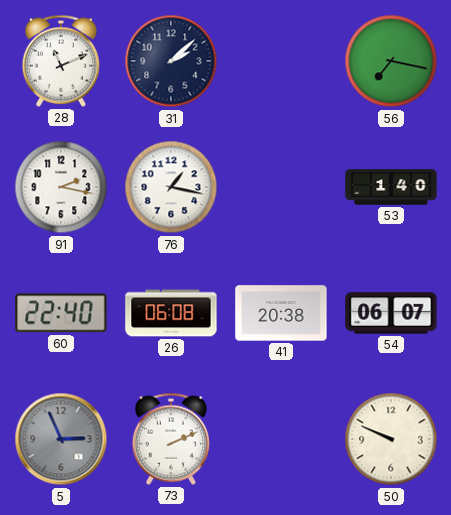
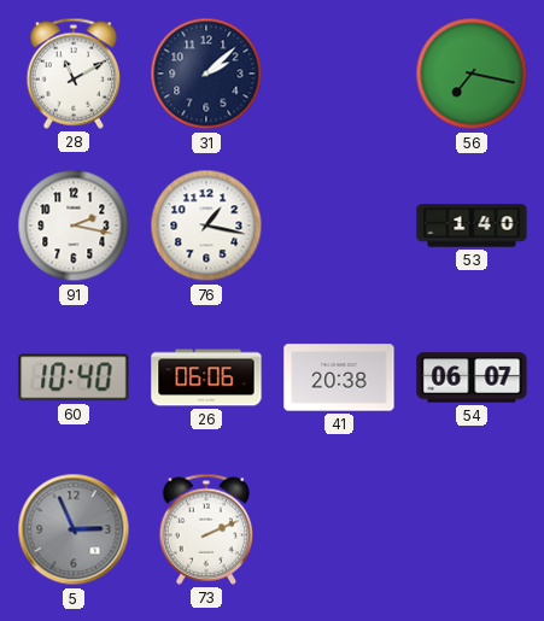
28: 11:11 -> 11:10 (74, 74)
60: 22:40 -> 10:40 (74, 377)
26: 06:08 -> 06:06 (206, 377)
50: 9:49 -> none (391, 439)
